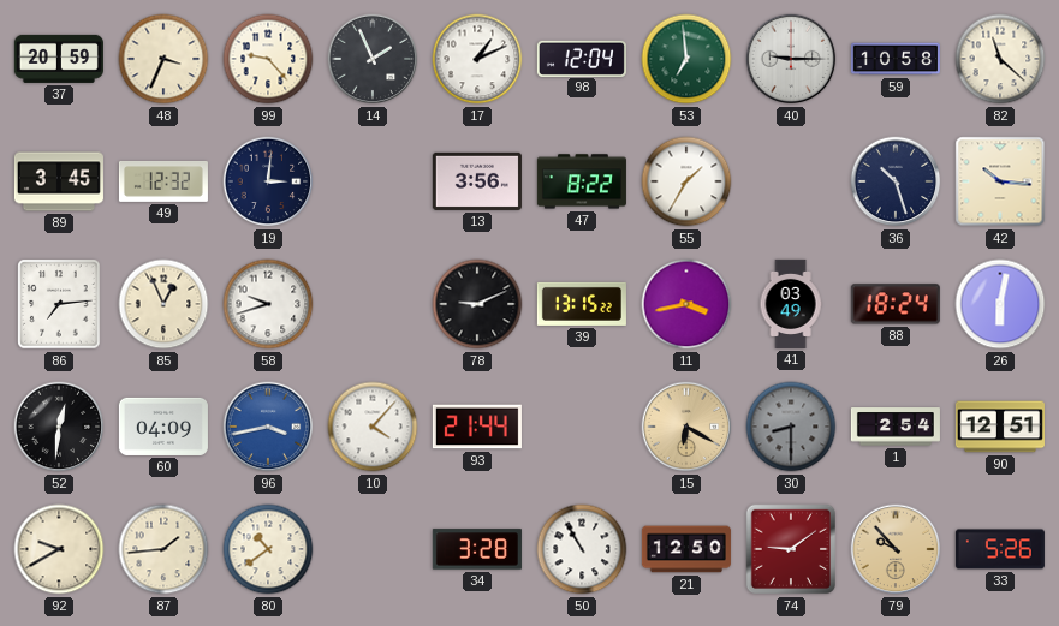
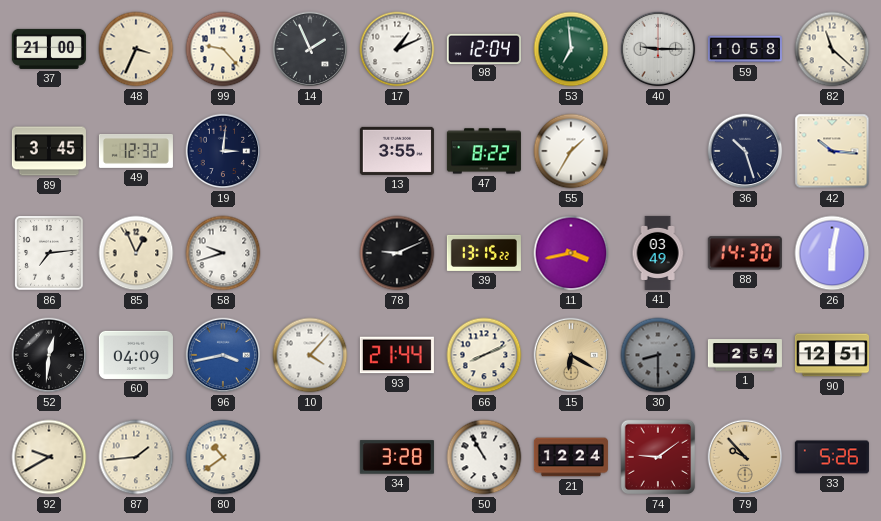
37: 20:59 -> 21:00 (49, 49)
13: 3:56 -> 3:55 (397, 151)
88: 18:24 -> 14:30 (745, 253)
66: none -> 8:11 (484, 355)
21: 12:50 -> 12:24 (571, 457)
